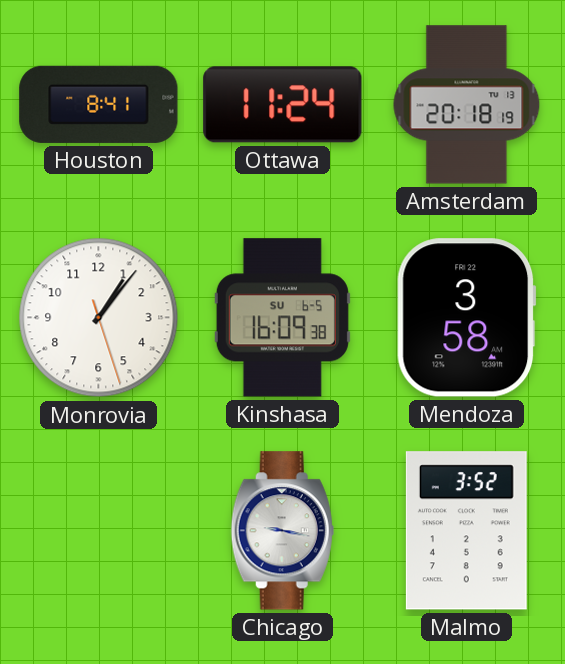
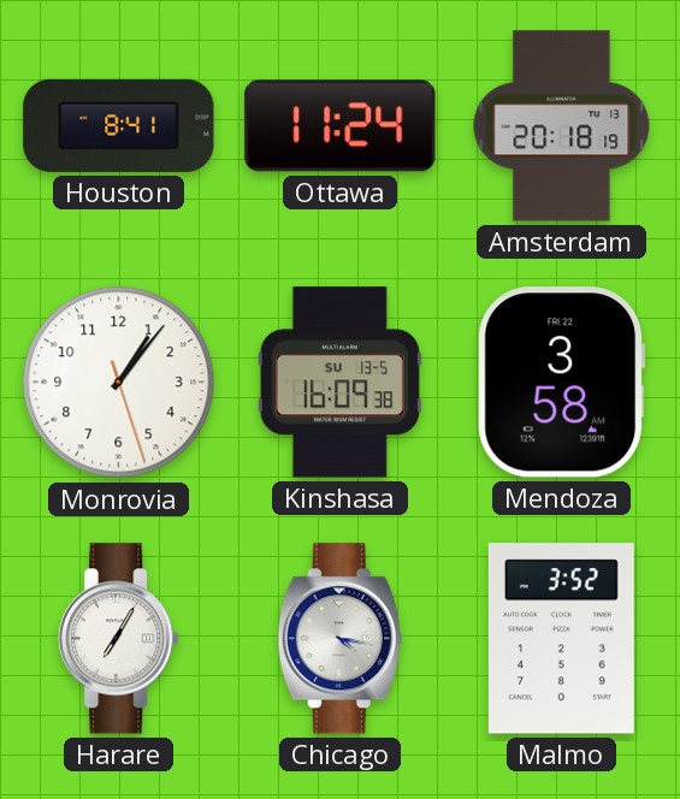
Kinshasa date: SU 6-5 -> SU 13-5 (339, 383)
Harare: none -> 7:05 (119, 639)
Chicago: 9:17 -> 4:17 (339, 639)
